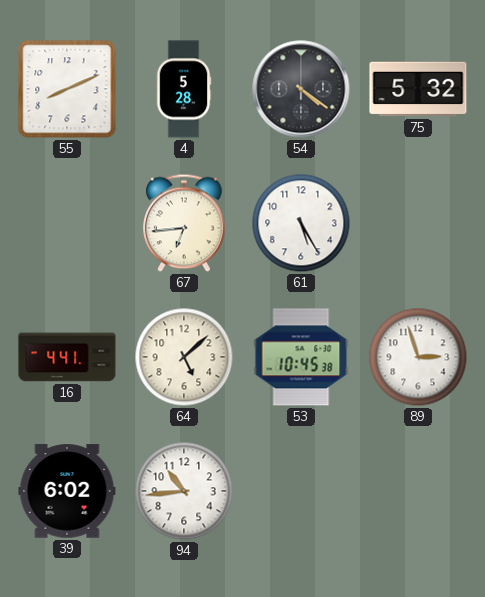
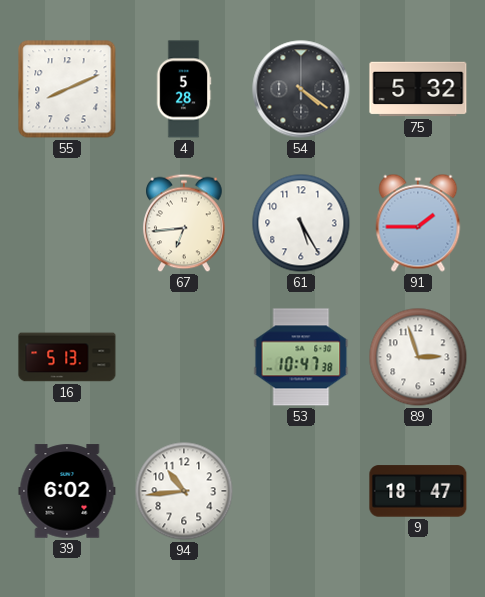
91: none -> 1:45 (418, 223)
16: 4:41 -> 5:13 (67, 357)
64: 5:08 -> none (184, 357)
53: 10:45 -> 10:47 (301, 357)
9: none -> 18:47 (418, 491)
